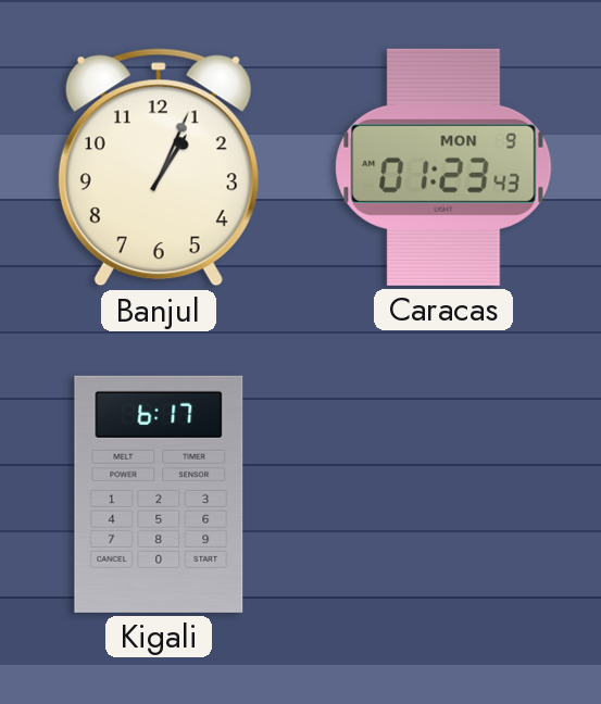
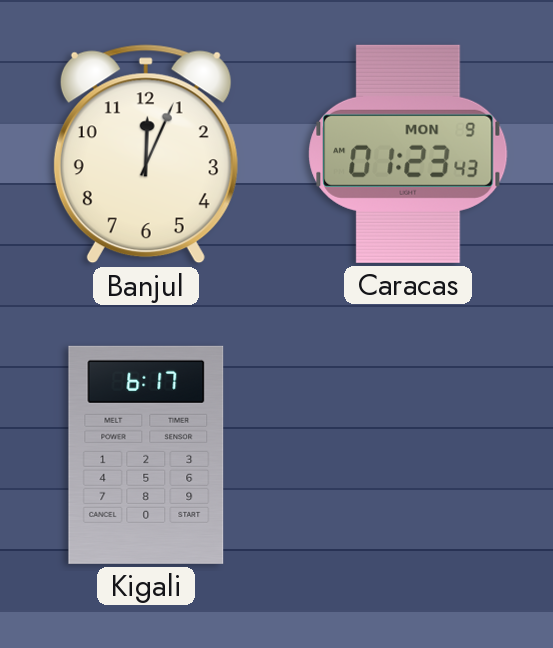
Banjul: 1:04 -> 12:04 (146, 154)
